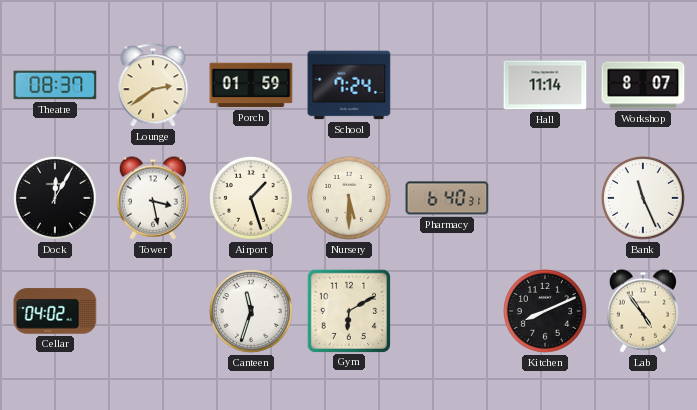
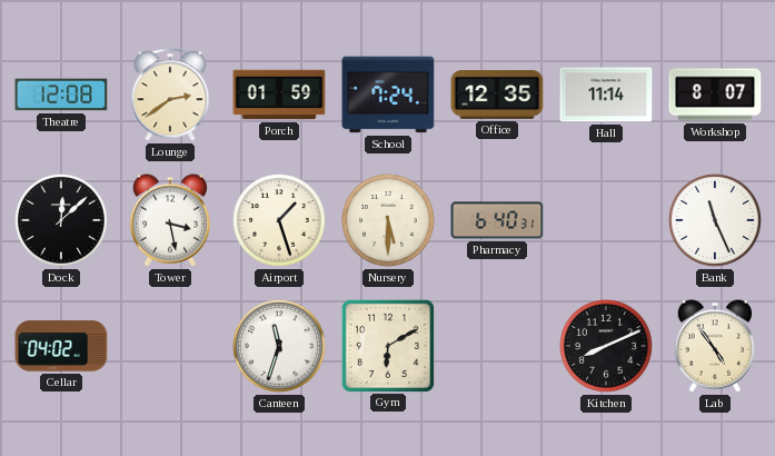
Theatre: 08:37 -> 12:08 (61, 95)
Office: none -> 12:35 (497, 96)
Dock: 12:05 -> 12:08 (62, 221)
